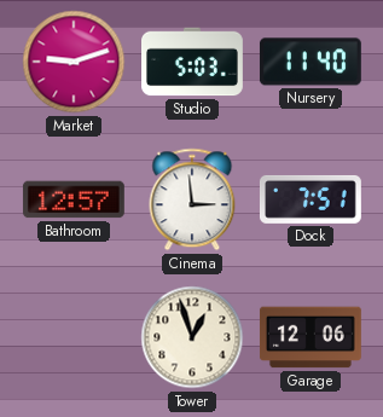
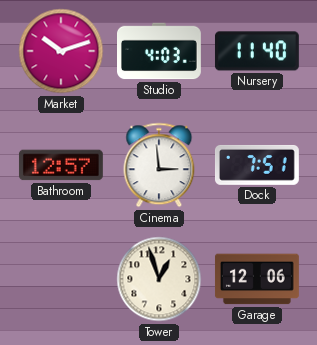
Market: 9:12 -> 10:12 (61, 51)
Studio: 5:03 -> 4:03 (160, 51)
